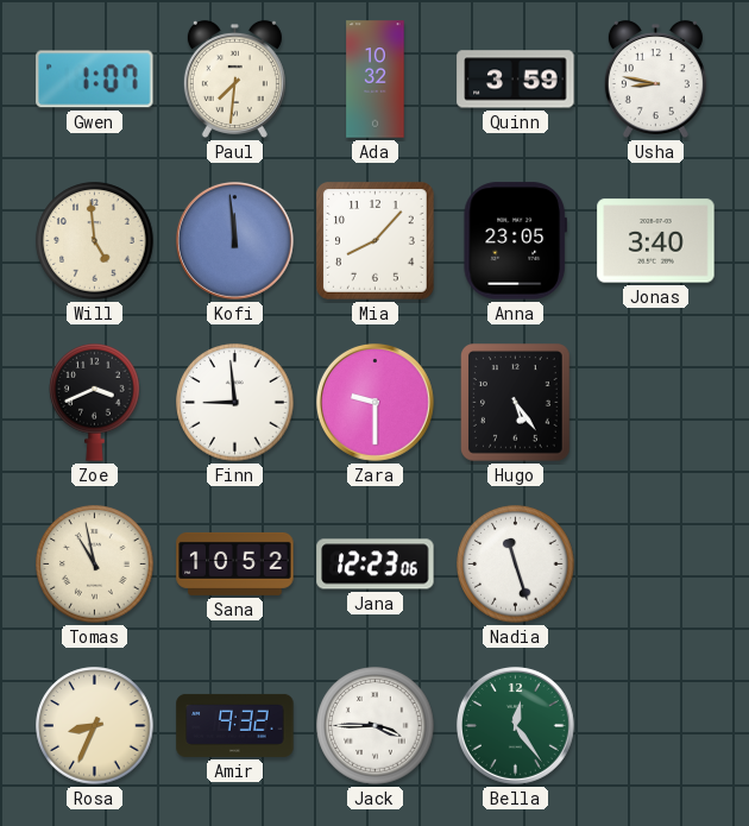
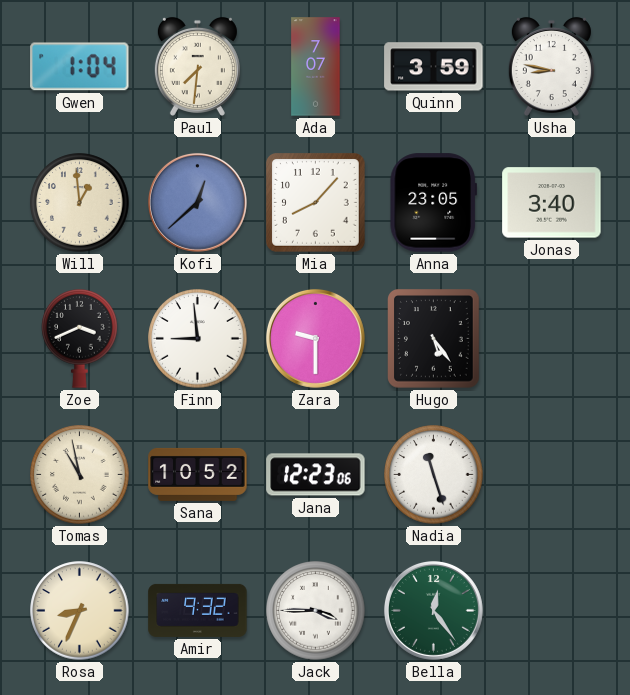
Gwen: 1:07 -> 1:04 (80, 67)
Ada: 10:32 -> 7:07 (316, 67)
Will: 4:59 -> 12:59 (80, 203)
Kofi: 11:59 -> 12:38 (197, 202)
